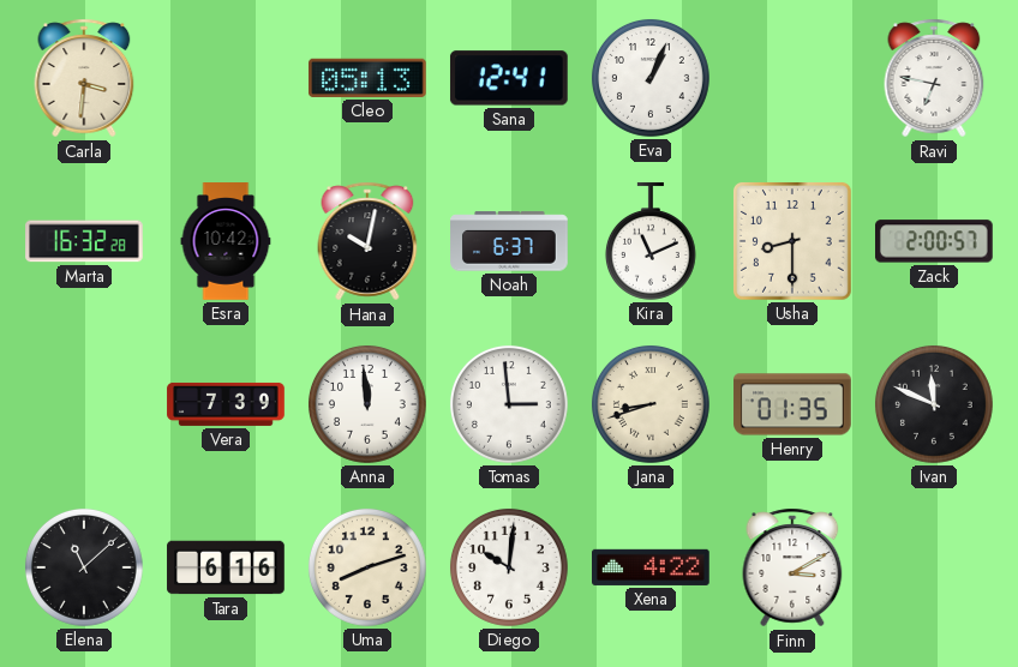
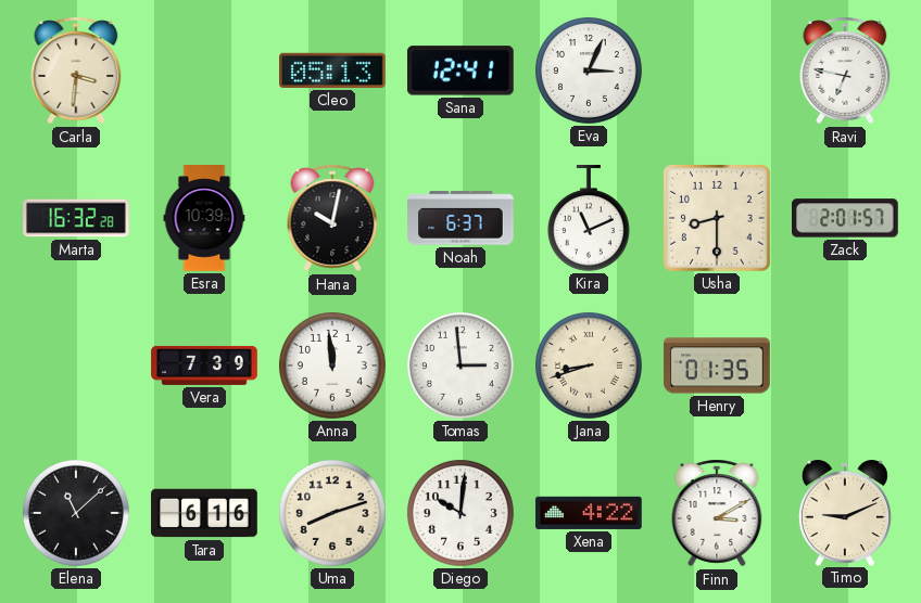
Eva: 1:04 -> 3:04 (589, 70)
Esra: 10:42 -> 10:39 (204, 218)
Zack: 2:00 -> 2:01 (846, 218)
Ivan: 11:49 -> none (934, 404)
Timo: none -> 9:11 (845, 513)
